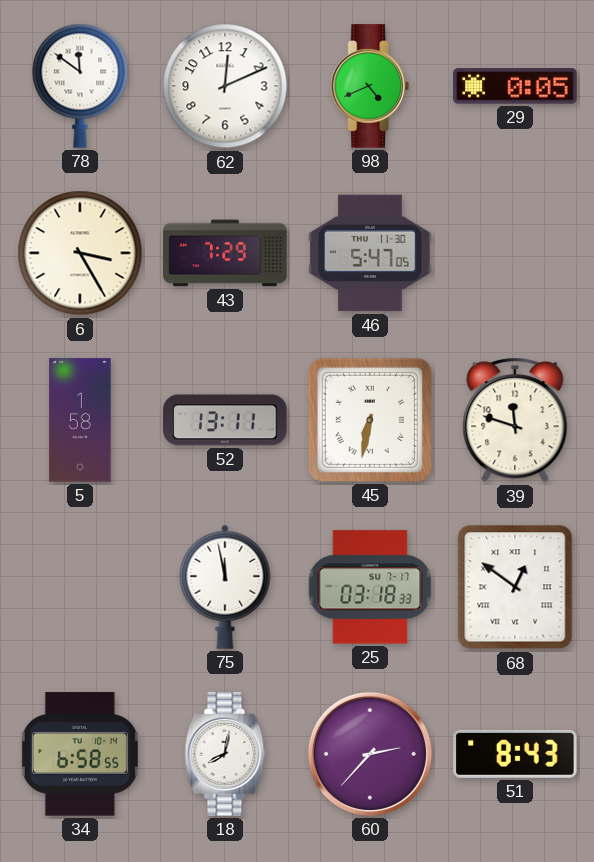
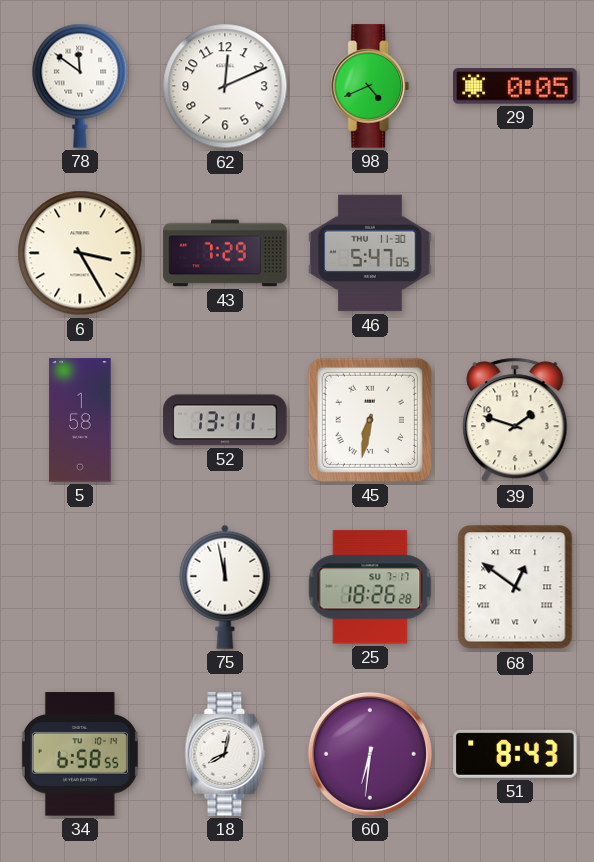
39: 11:48 -> 1:48 (515, 420)
25: 03:18 -> 18:26 (370, 587)
60: 2:37 -> 6:31 (370, 754)
